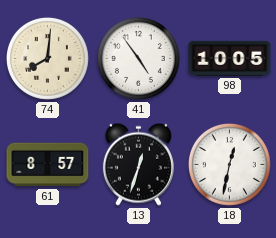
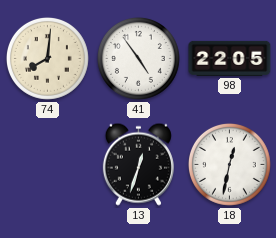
98: 10:05 -> 22:05 (230, 58)
61: 8:57 -> none (48, 165)
